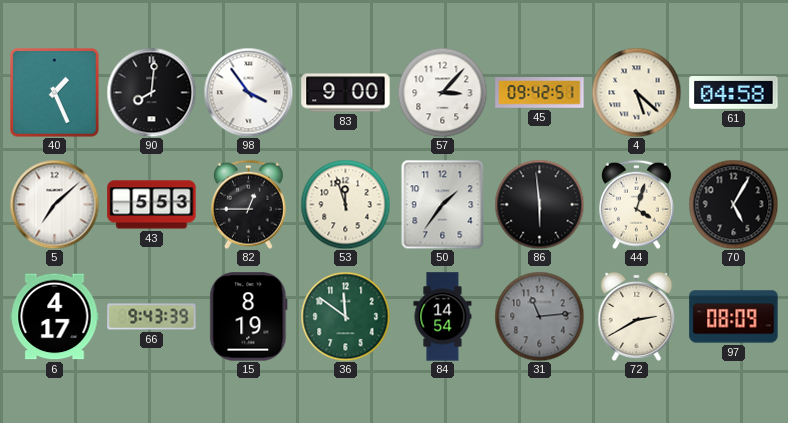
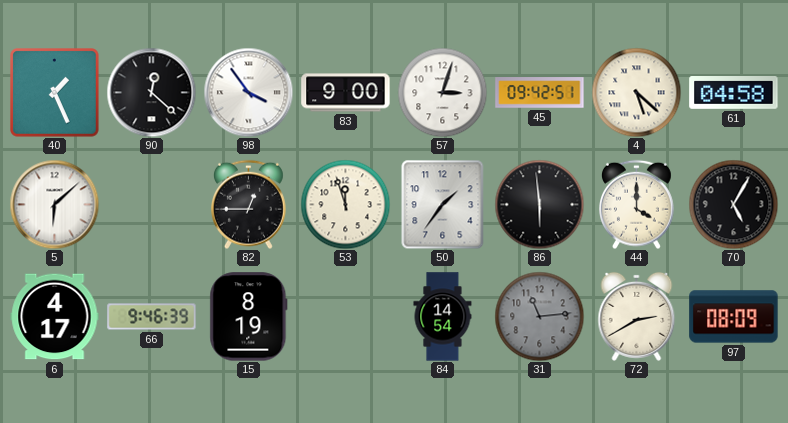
90: 8:01 -> 12:22 (151, 92)
57: 3:07 -> 3:03 (442, 92)
5: 7:08 -> 6:08 (54, 204)
43: 5:53 -> none (152, 205)
44: 4:03 -> 4:00 (637, 204)
66: 9:43 -> 9:46 (152, 317)
36: 11:51 -> none (345, 316)
